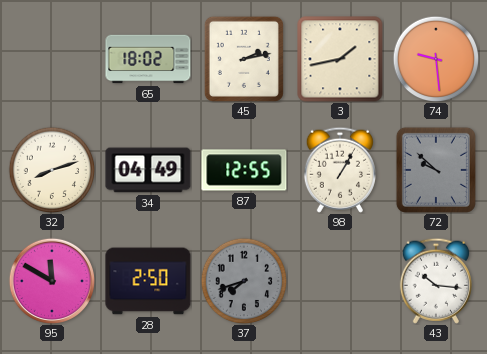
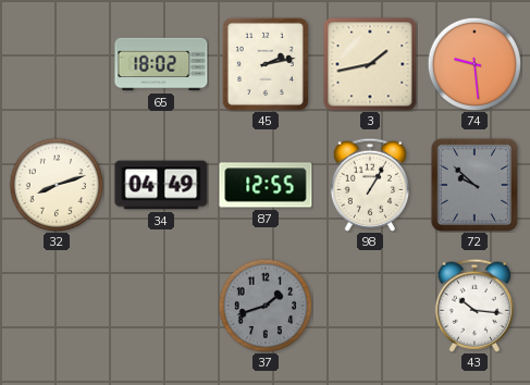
95: 11:50 -> none (51, 280)
28: 2:50 -> none (148, 281)
37: 7:42 -> 1:42 (266, 306)
